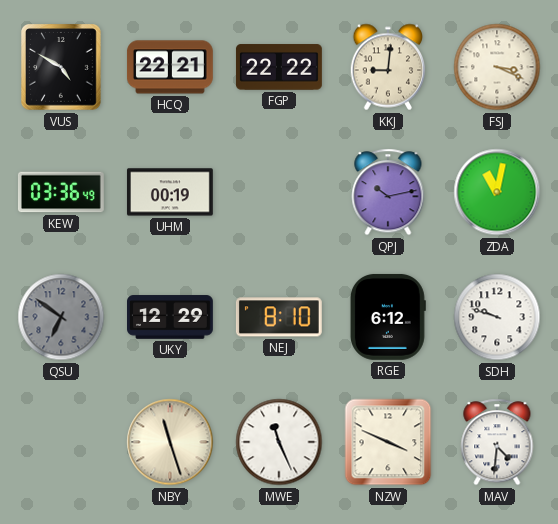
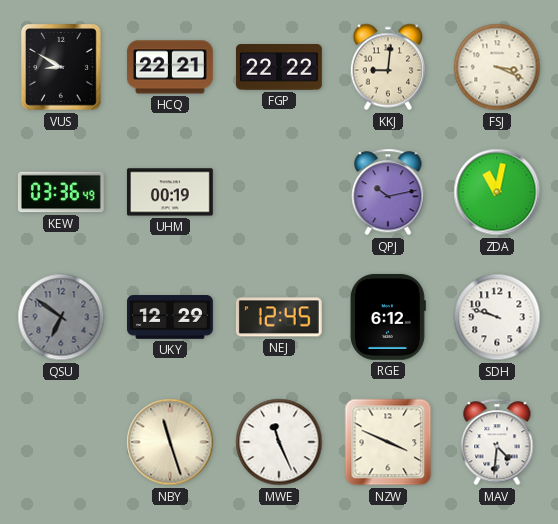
VUS: 4:50 -> 8:50 (62, 68)
NEJ: 8:10 -> 12:45 (279, 317)
